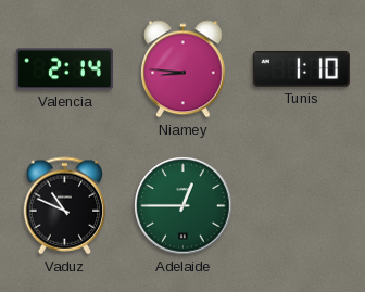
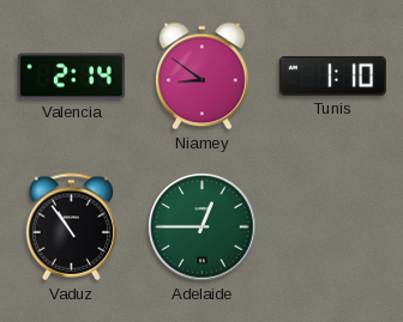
Niamey: 8:46 -> 8:51 (203, 77)
Vaduz: 10:49 -> 10:54 (72, 227)
